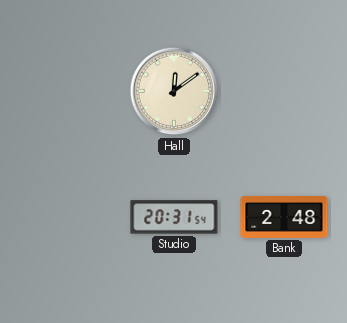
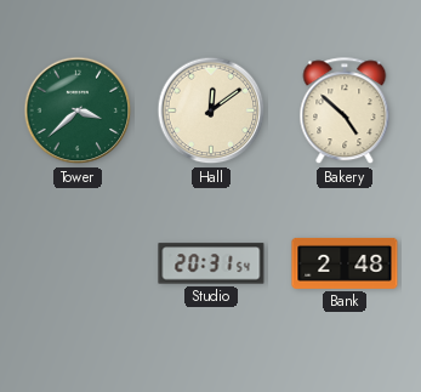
Tower: none -> 3:38 (78, 110)
Bakery: none -> 4:52 (345, 112)
